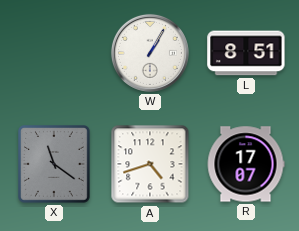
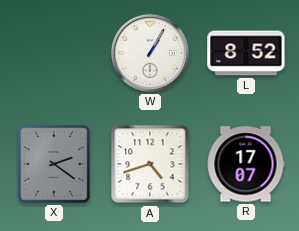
L: 8:51 -> 8:52 (246, 53)
X: 11:21 -> 2:21 (55, 165)
